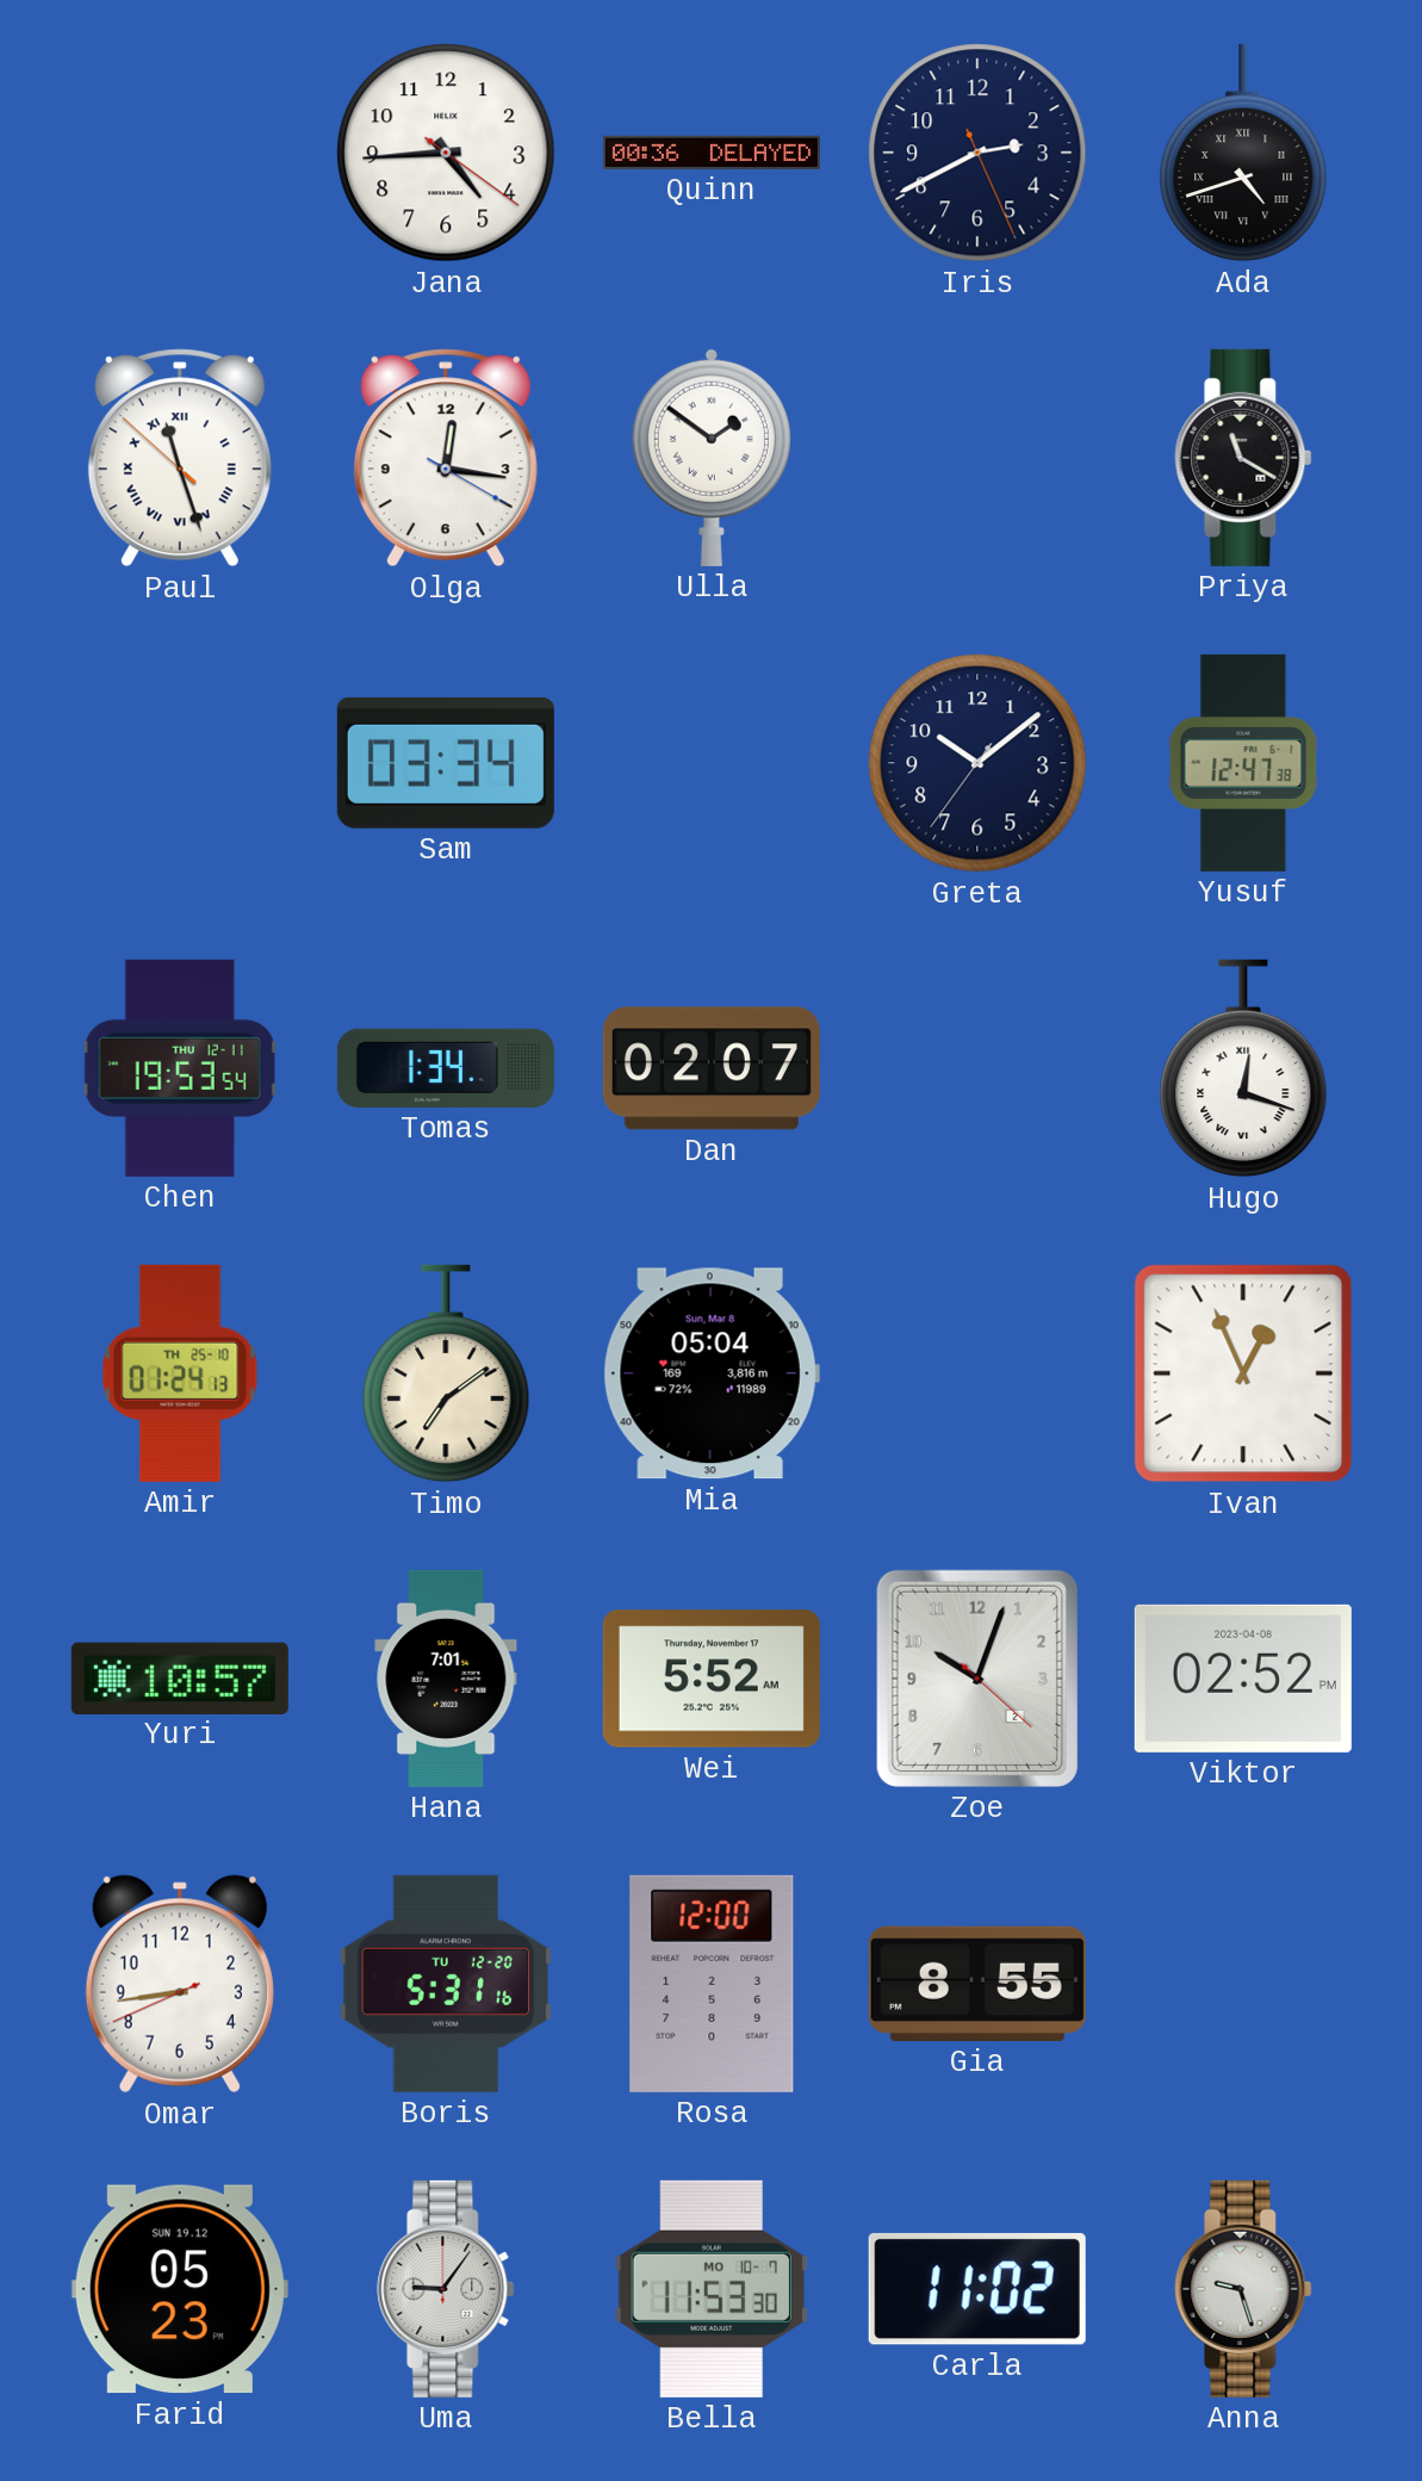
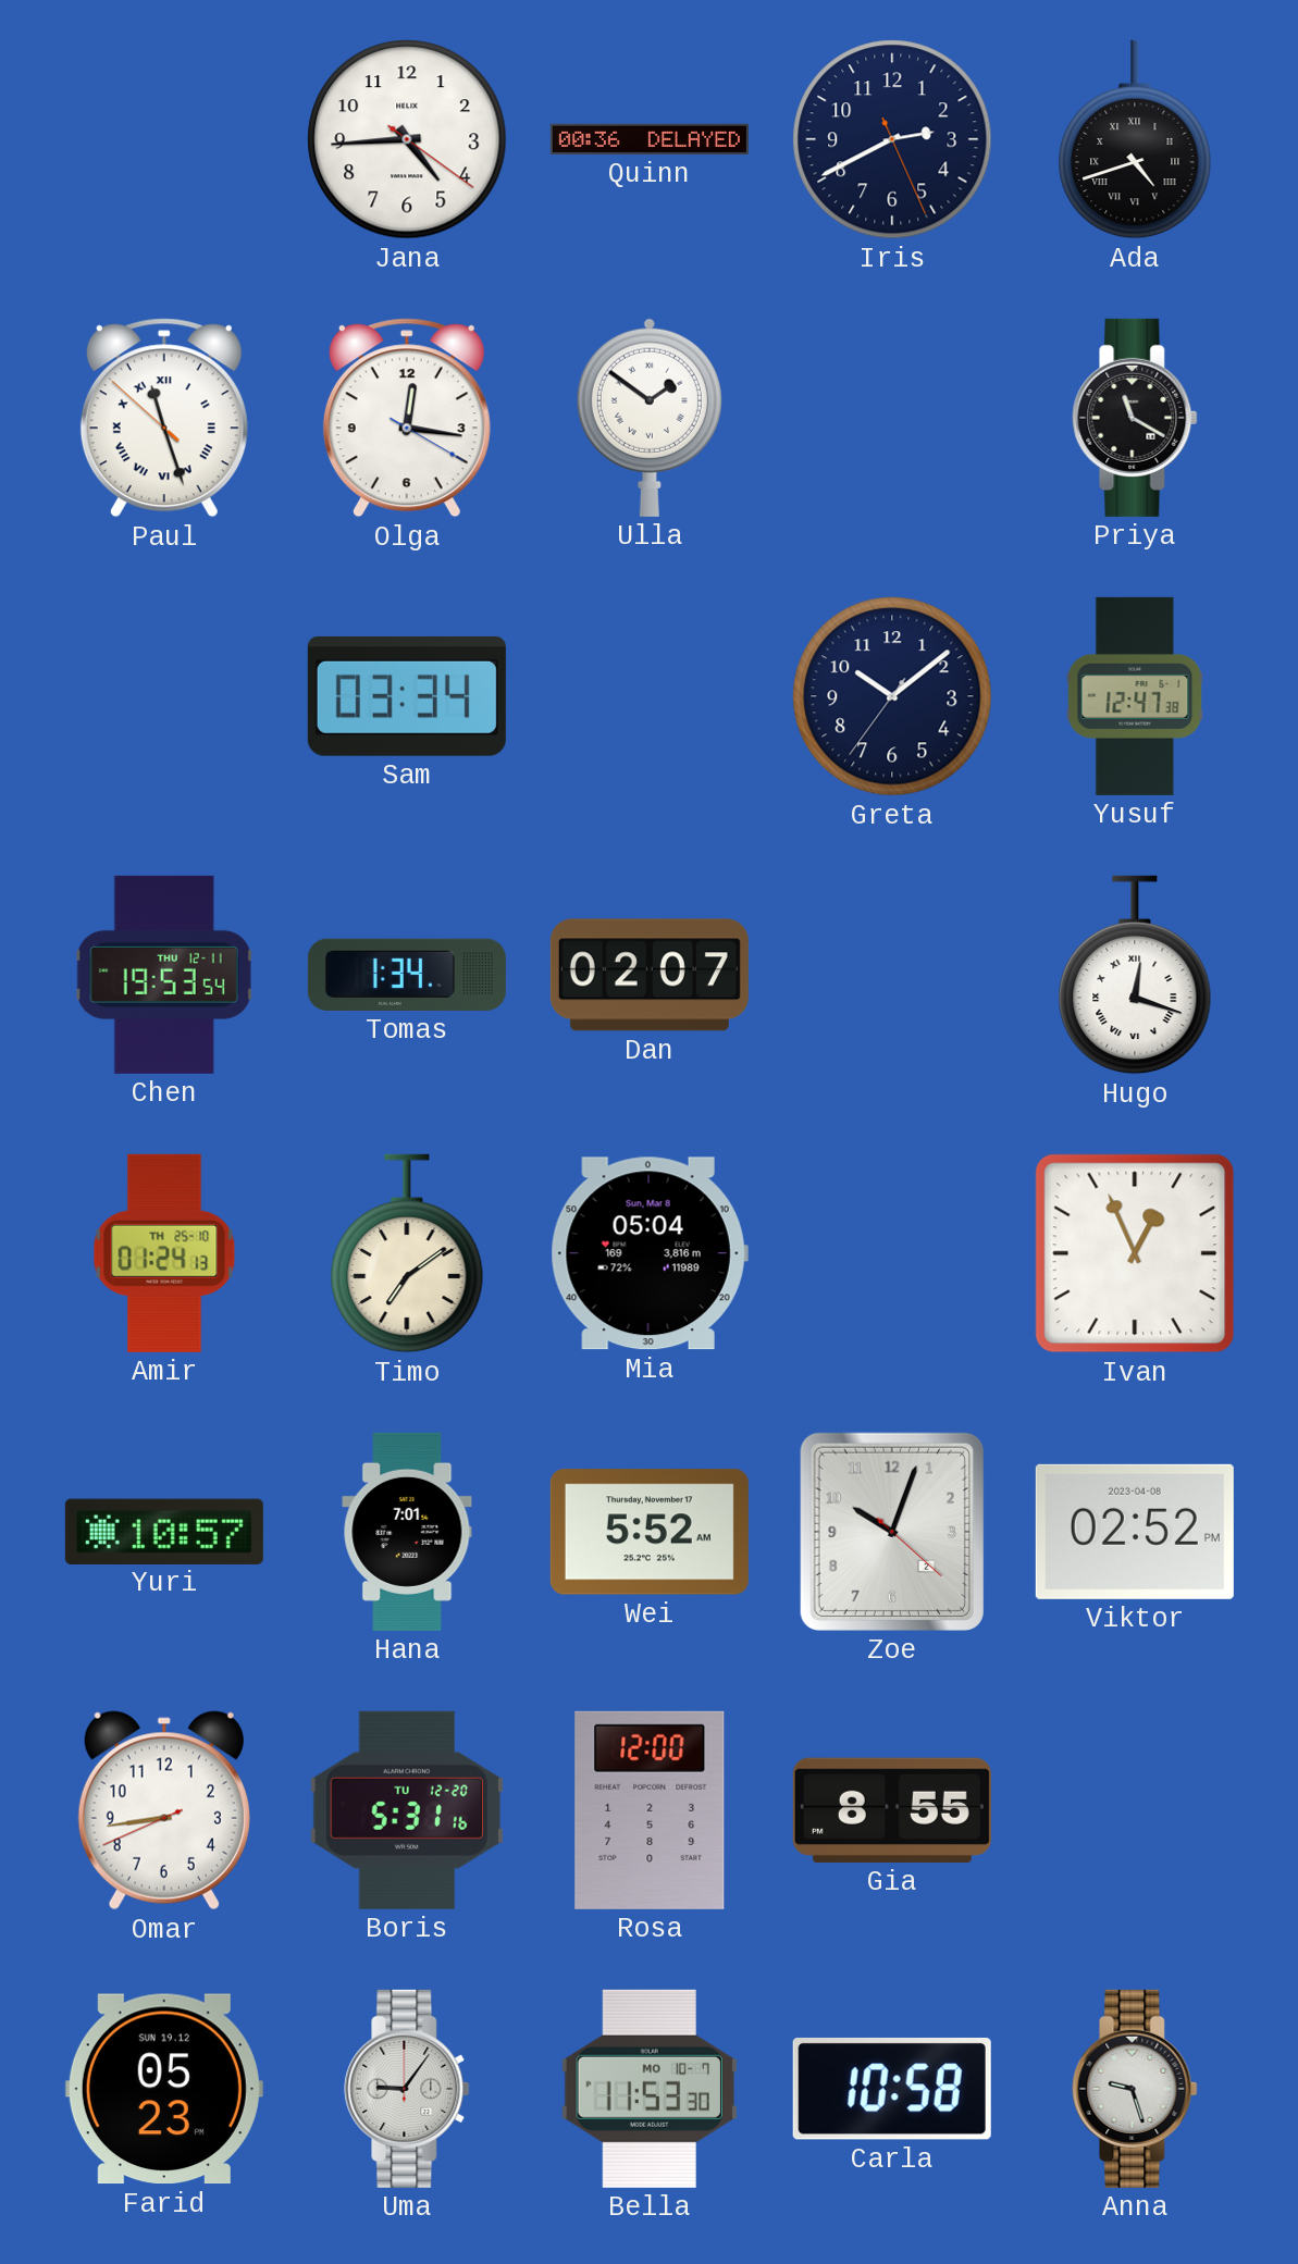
Carla: 11:02 -> 10:58 (892, 2089)
